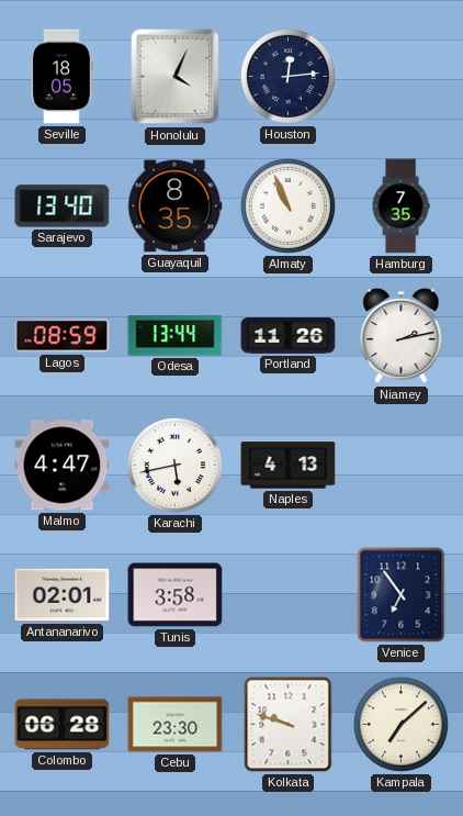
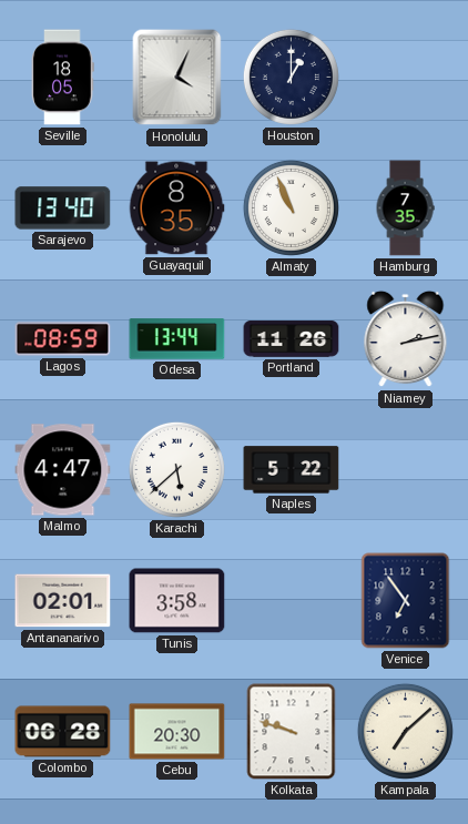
Houston: 12:14 -> 1:00 (291, 77)
Karachi: 5:43 -> 5:38 (176, 469)
Naples: 4:13 -> 5:22 (292, 470)
Cebu: 23:30 -> 20:30 (177, 732)
